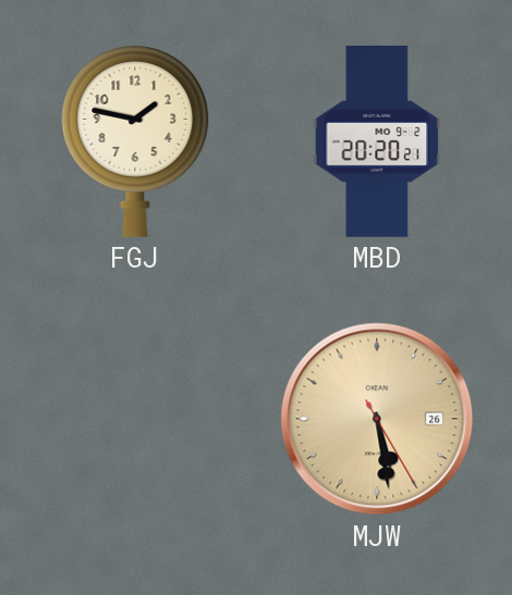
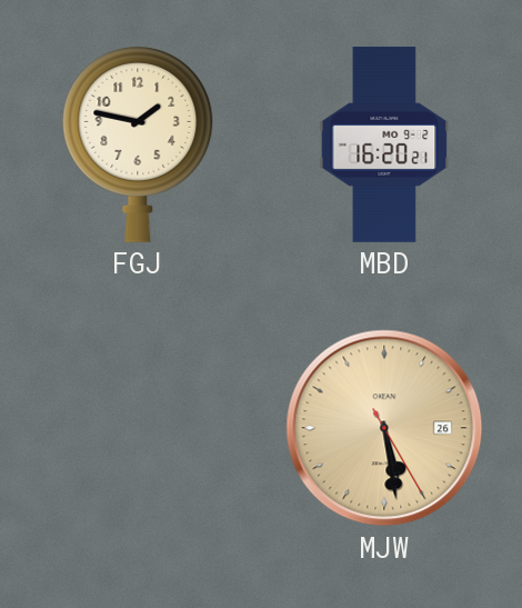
MBD: 20:20 -> 16:20 (384, 144)
